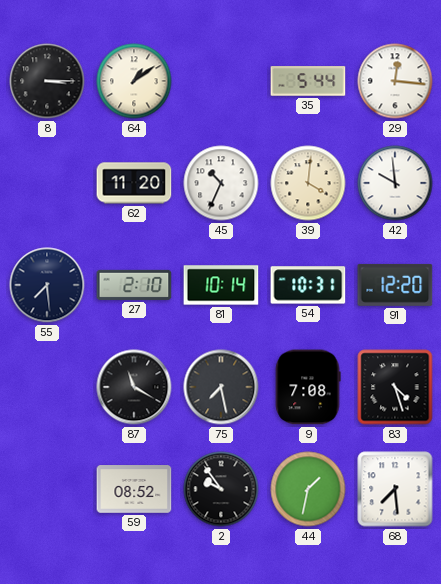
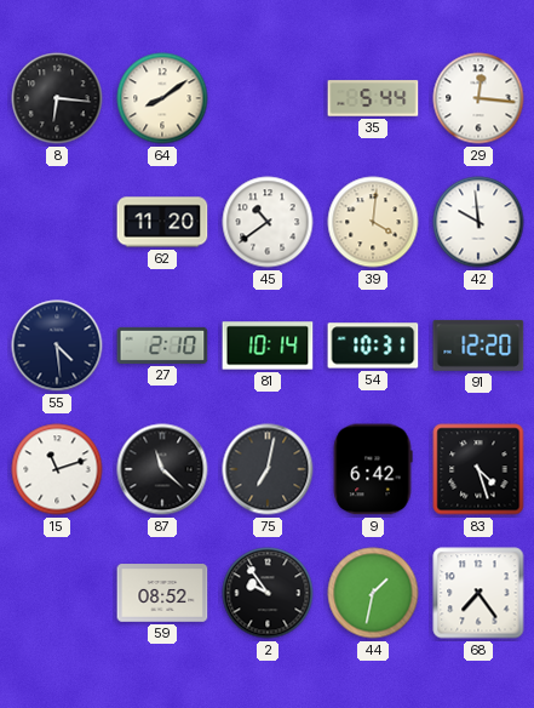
8: 3:15 -> 6:16 (57, 98)
64: 1:09 -> 8:09 (162, 98)
45: 10:34 -> 10:39 (268, 222)
55: 7:29 -> 4:29 (57, 346)
15: none -> 11:12 (57, 469)
87: 11:20 -> 11:22 (162, 469)
75: 7:28 -> 7:02 (268, 469)
9: 7:08 -> 6:42 (373, 469)
68: 7:29 -> 7:24 (478, 593)
